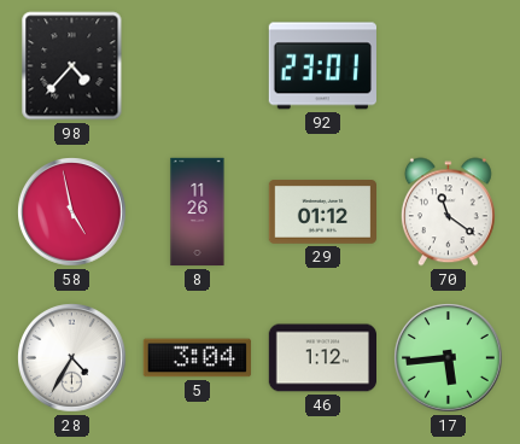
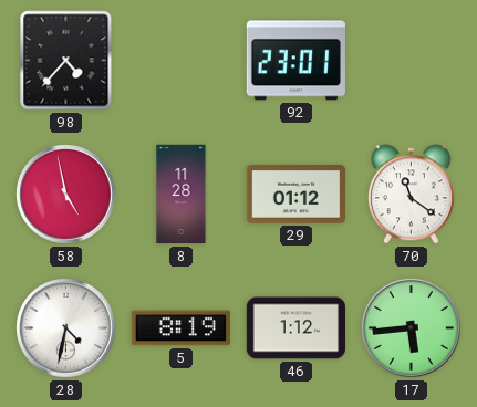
8: 11:26 -> 11:28 (182, 195)
28: 4:35 -> 4:32 (66, 328)
5: 3:04 -> 8:19 (180, 328)
